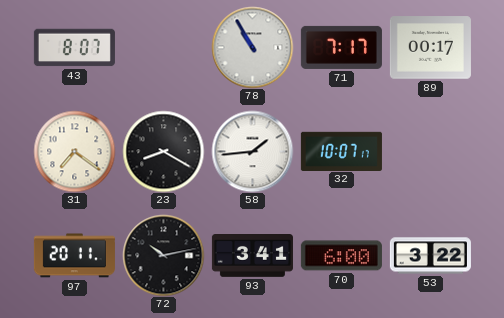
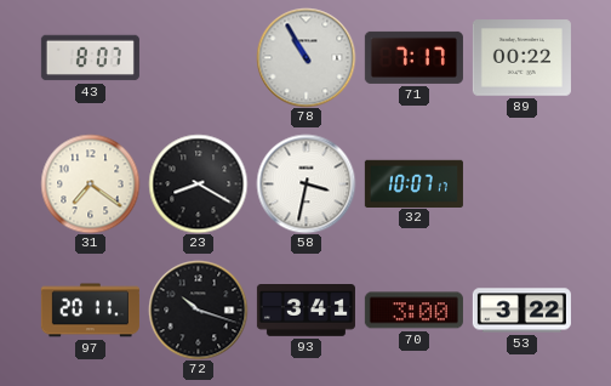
89: 00:17 -> 00:22 (521, 58)
58: 1:44 -> 3:32 (305, 183)
72: 10:13 -> 10:18 (198, 310)
70: 6:00 -> 3:00 (413, 311)
